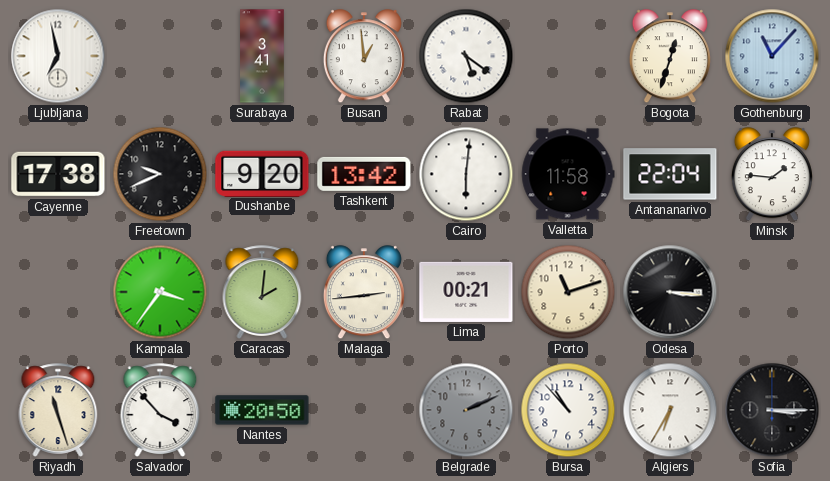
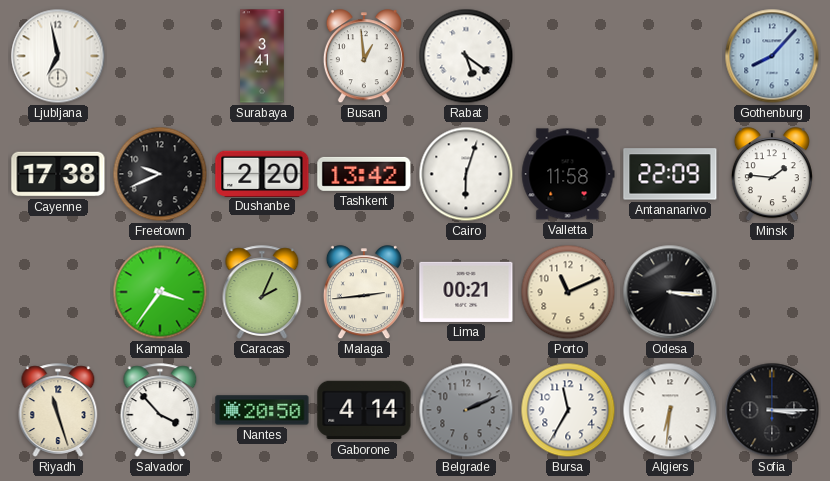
Bogota: 12:33 -> none (670, 57)
Gothenburg: 11:07 -> 8:07 (772, 56)
Dushanbe: 9:20 -> 2:20 (262, 173)
Cairo: 6:01 -> 6:03 (466, 174)
Antananarivo: 22:04 -> 22:09 (670, 174)
Caracas: 2:01 -> 2:04 (262, 292)
Porto: 11:12 -> 11:11 (568, 292)
Gaborone: none -> 4:14 (364, 410)
Bursa: 10:53 -> 11:35 (568, 410)
Algiers: 6:35 -> 6:31 (670, 410)
